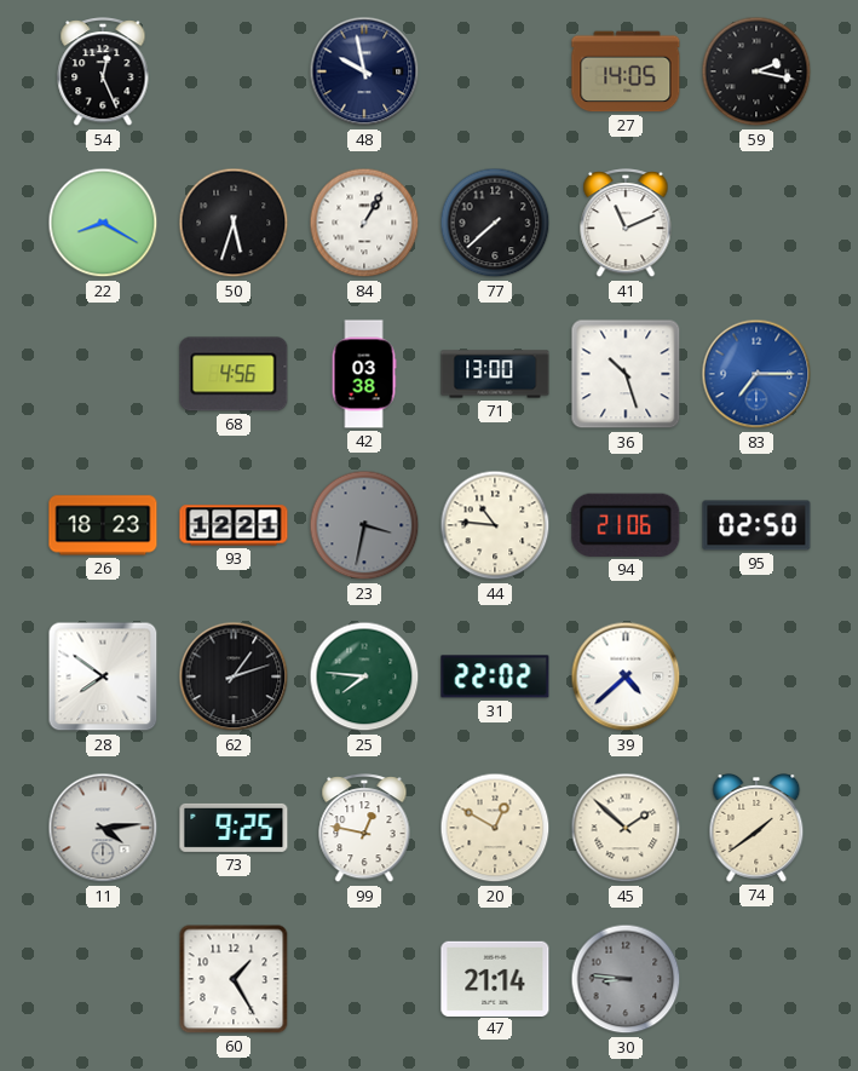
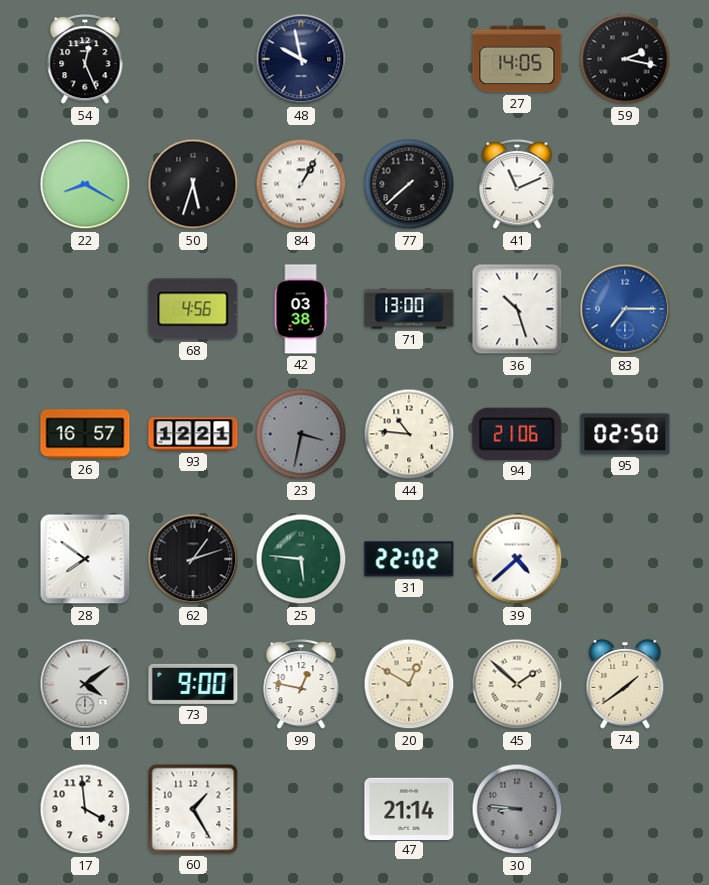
26: 18:23 -> 16:57 (85, 434)
25: 7:46 -> 5:46 (301, 559)
11: 4:14 -> 4:09 (85, 684)
73: 9:25 -> 9:00 (193, 684)
17: none -> 3:59 (85, 809)
